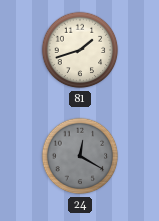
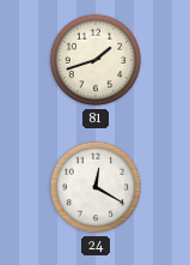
24 dial: grey -> white (96, 187)
